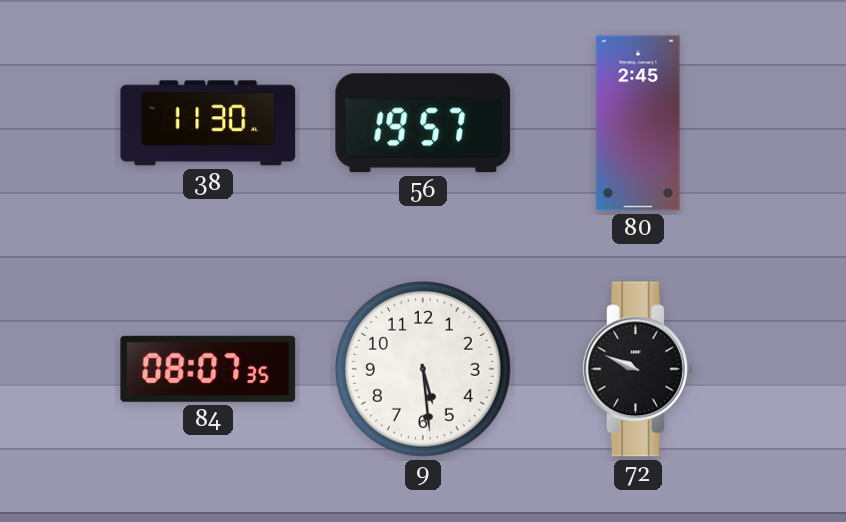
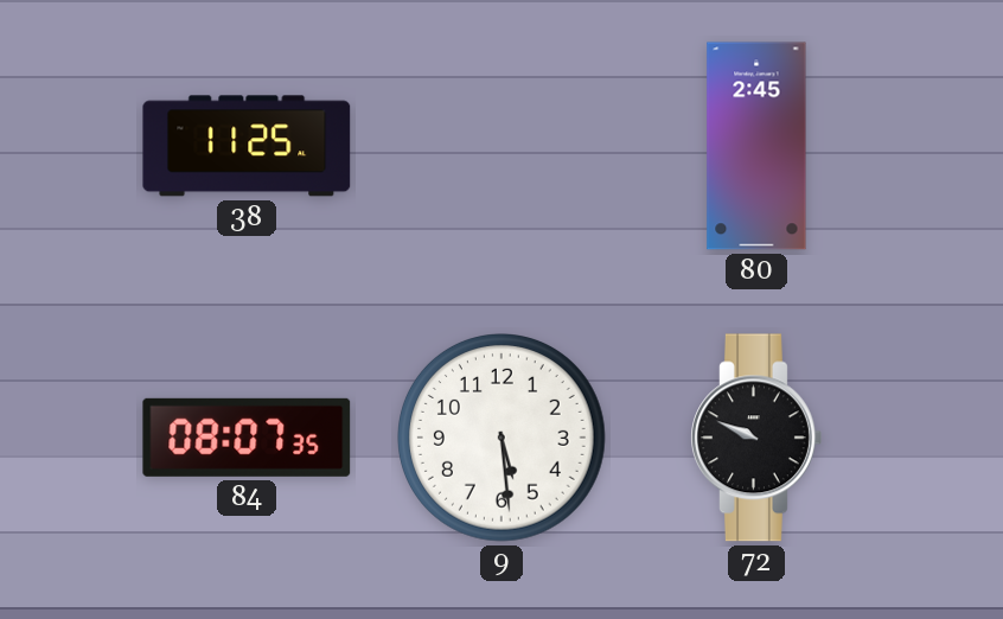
38: 11:30 -> 11:25 (247, 146)
56: 19:57 -> none (423, 123)
